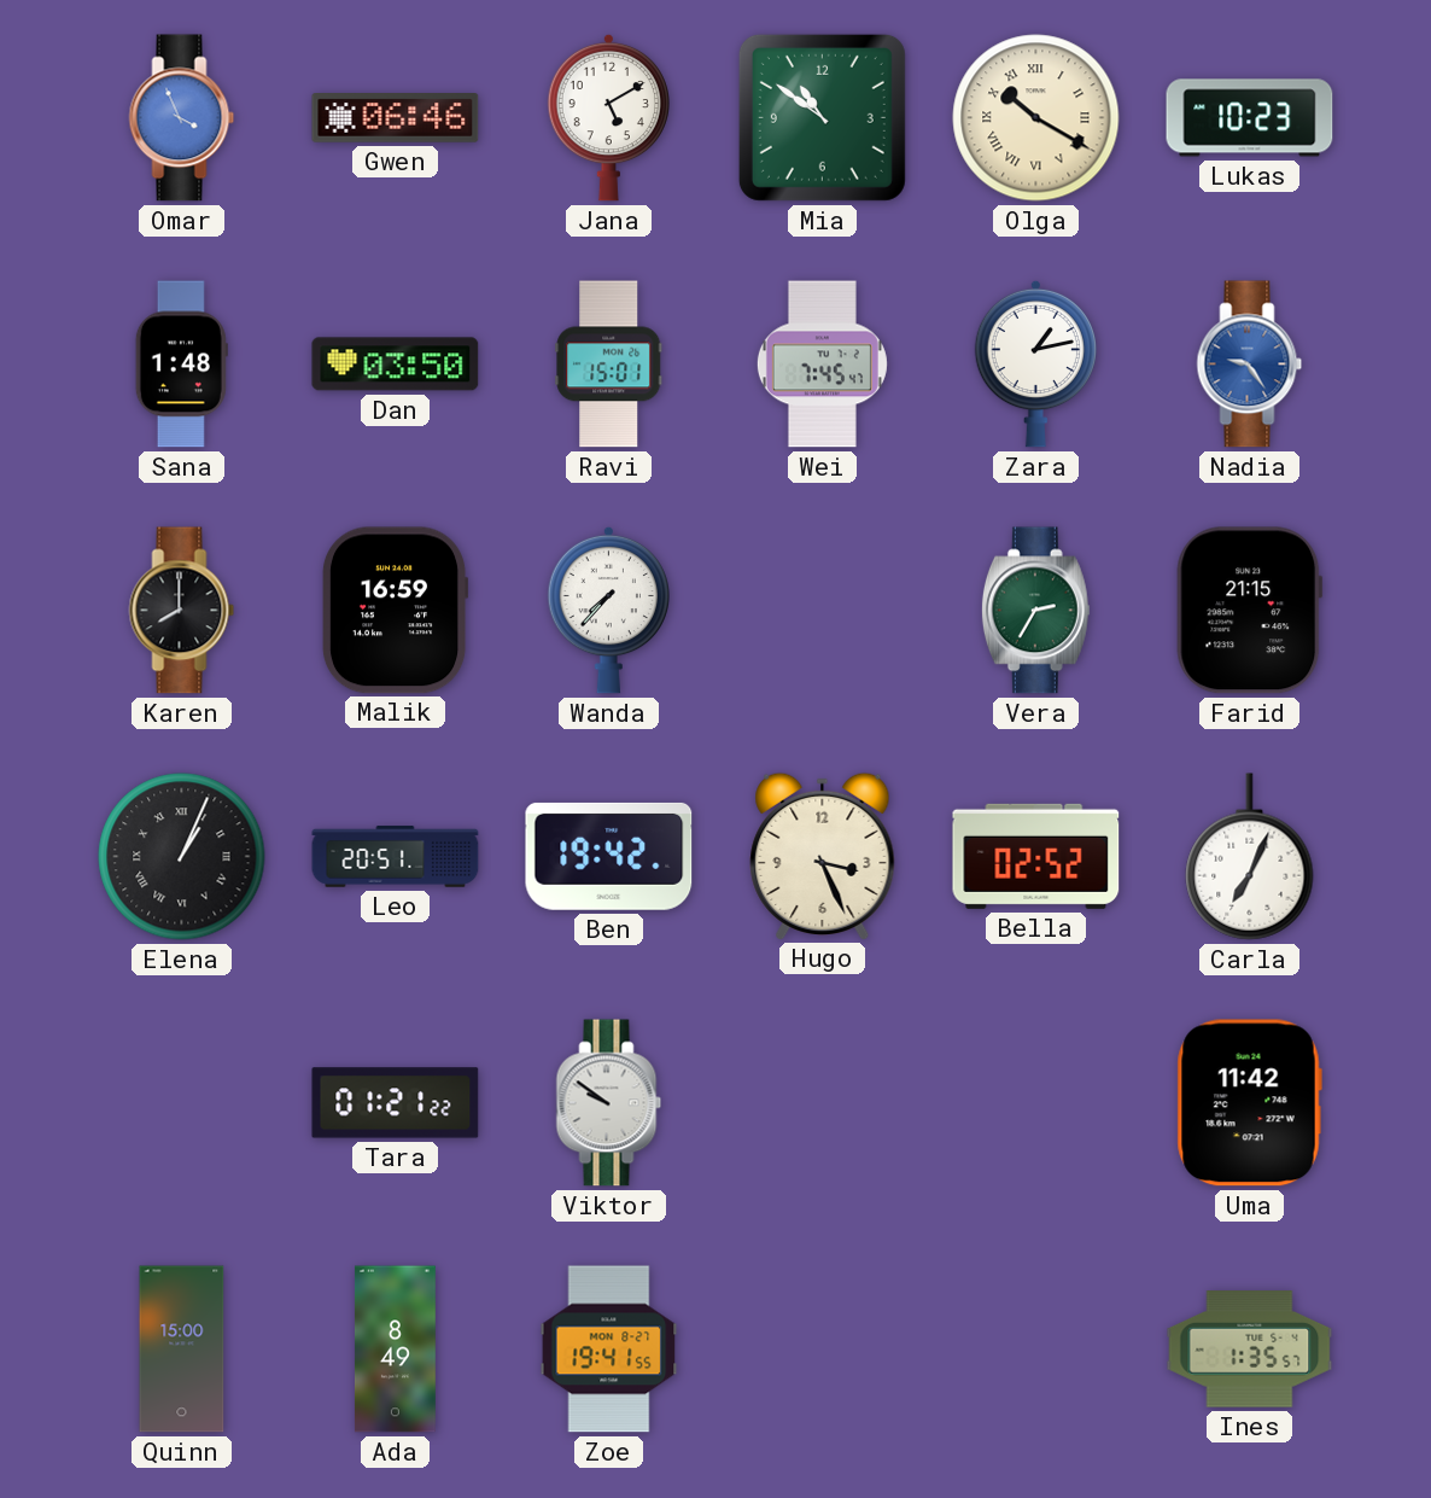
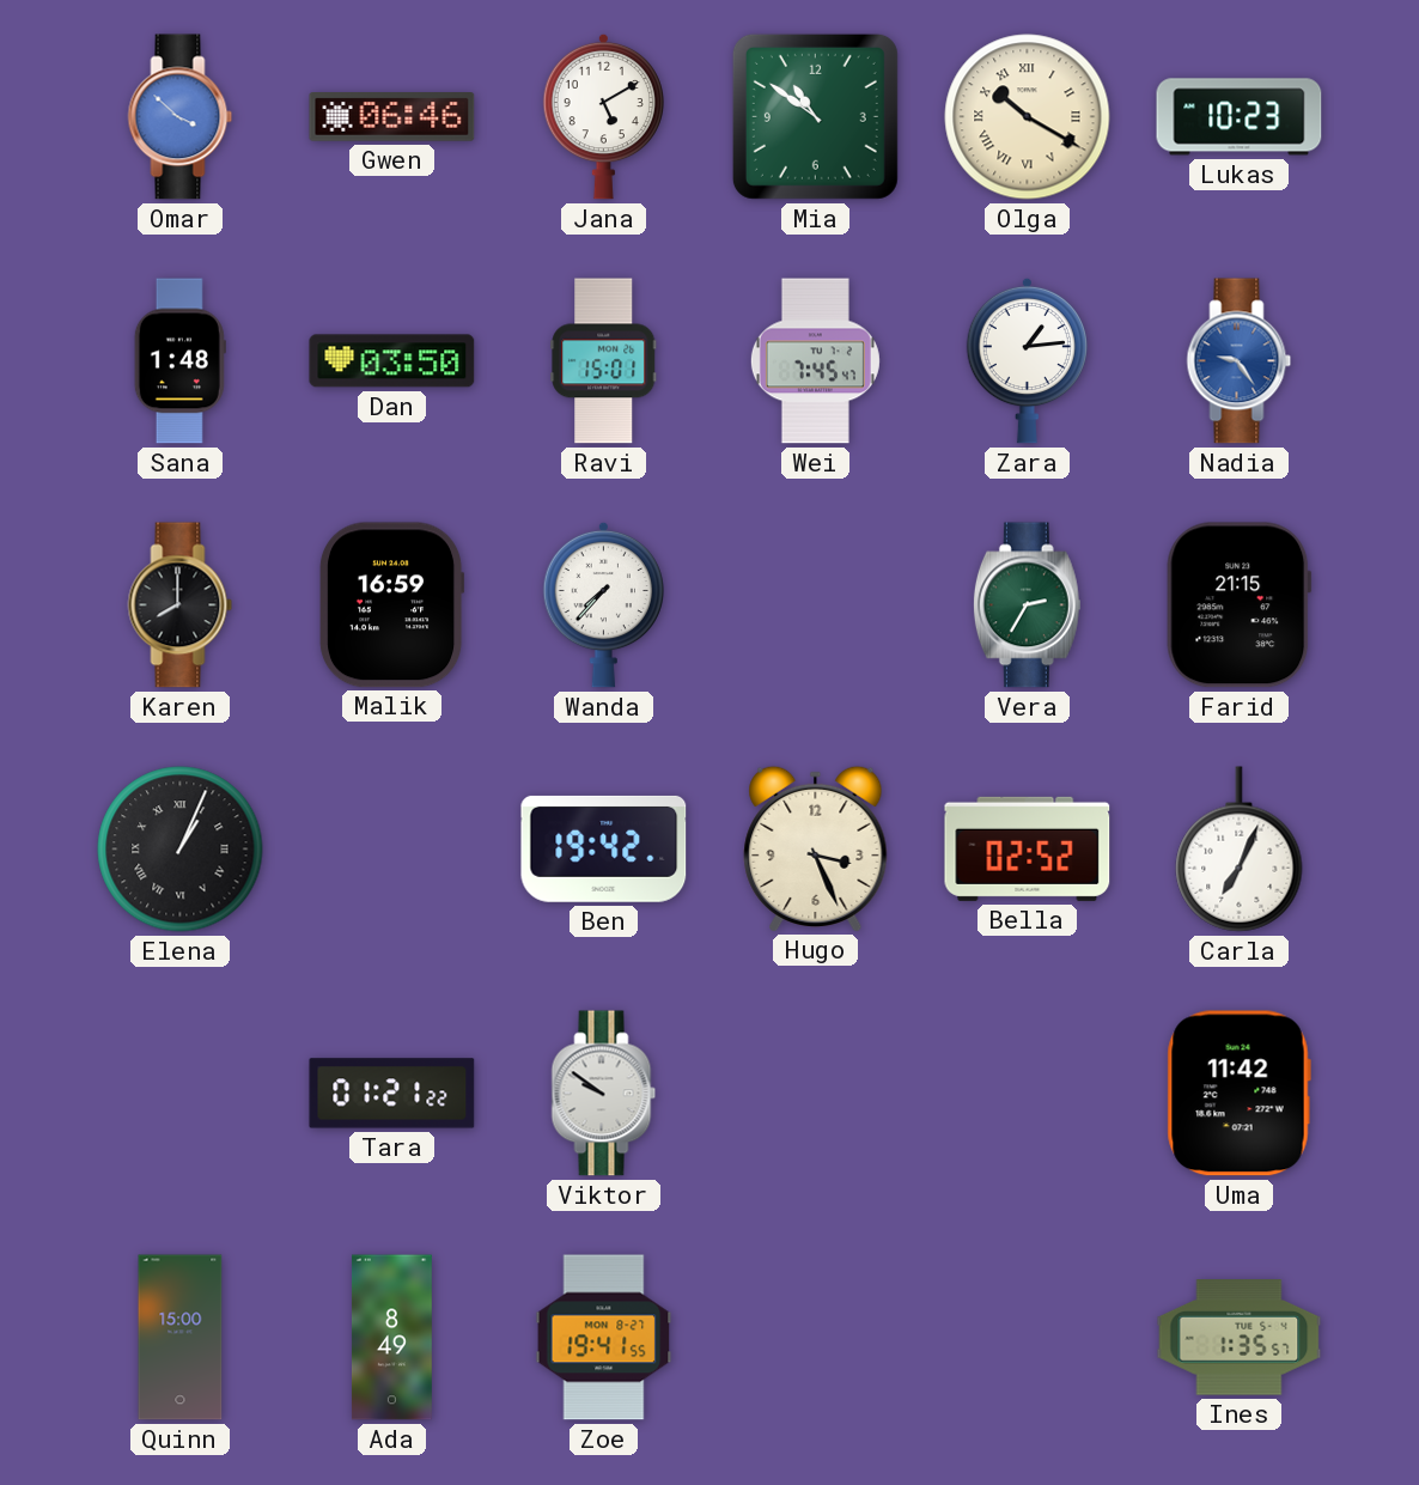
Omar: 3:56 -> 3:52 (181, 117)
Zara: 1:13 -> 1:14 (1027, 360)
Leo: 20:51 -> none (396, 857)
